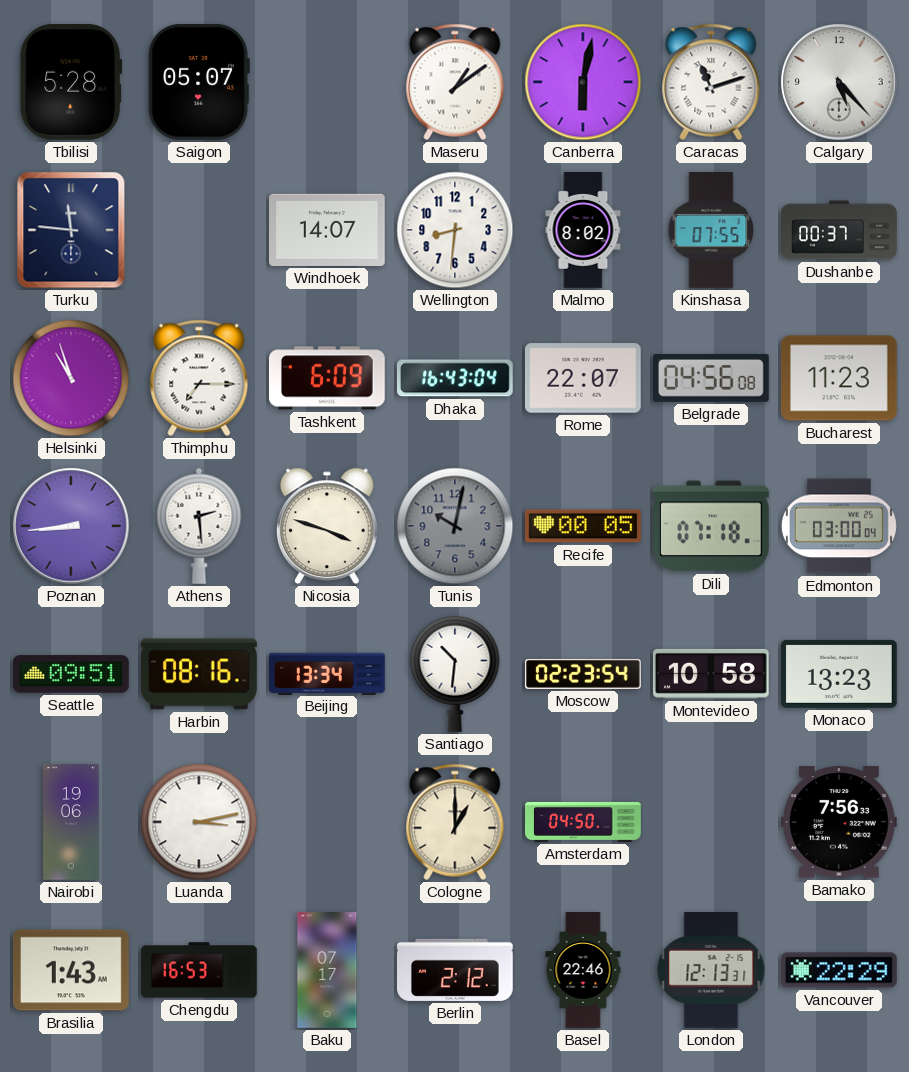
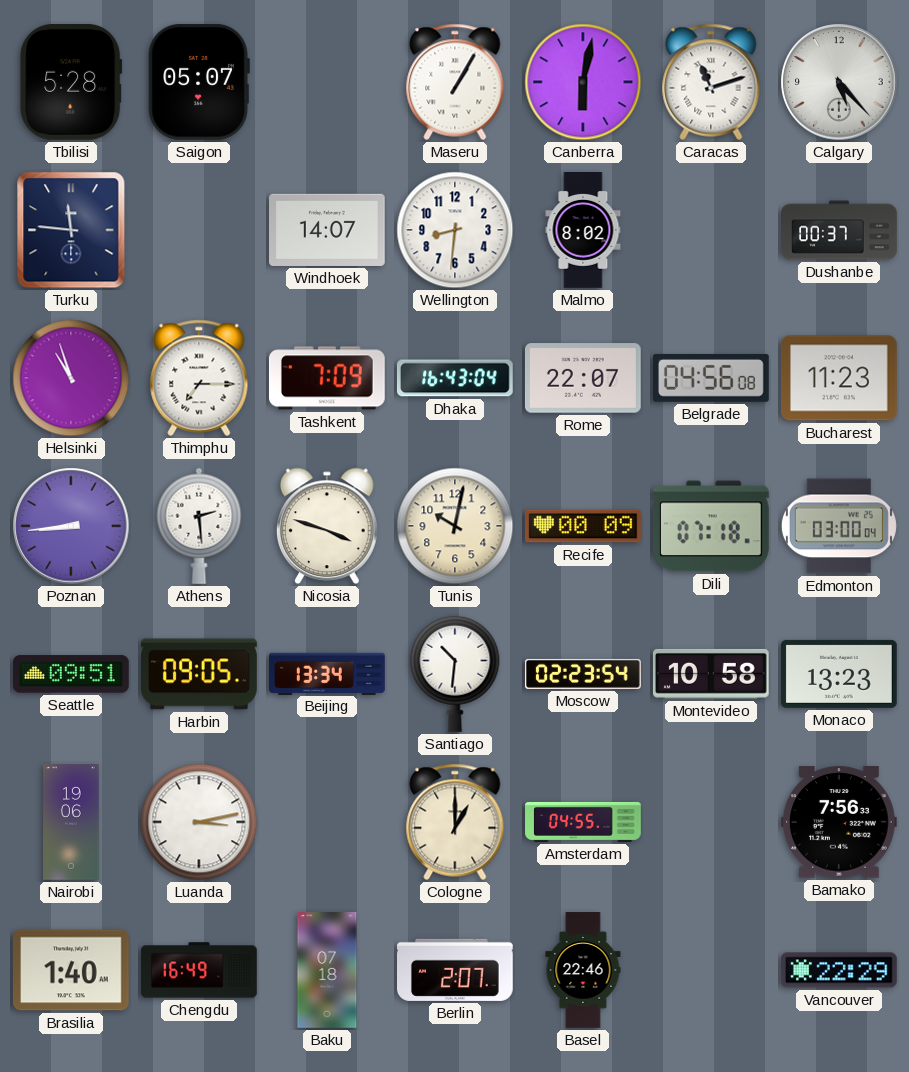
Maseru: 1:09 -> 1:05 (455, 82)
Kinshasa: 07:55 -> none (711, 231)
Tashkent: 6:09 -> 7:09 (327, 378)
Tunis dial: grey -> cream (455, 526)
Recife: 00:05 -> 00:09 (584, 526)
Harbin: 08:16 -> 09:05 (200, 674)
Amsterdam: 04:50 -> 04:55 (583, 822)
Brasilia: 1:43 -> 1:40 (71, 970)
Chengdu: 16:53 -> 16:49 (199, 970)
Baku: 07:17 -> 07:18 (327, 970)
Berlin: 2:12 -> 2:07 (456, 970)
London: 12:13 -> none (711, 970)
